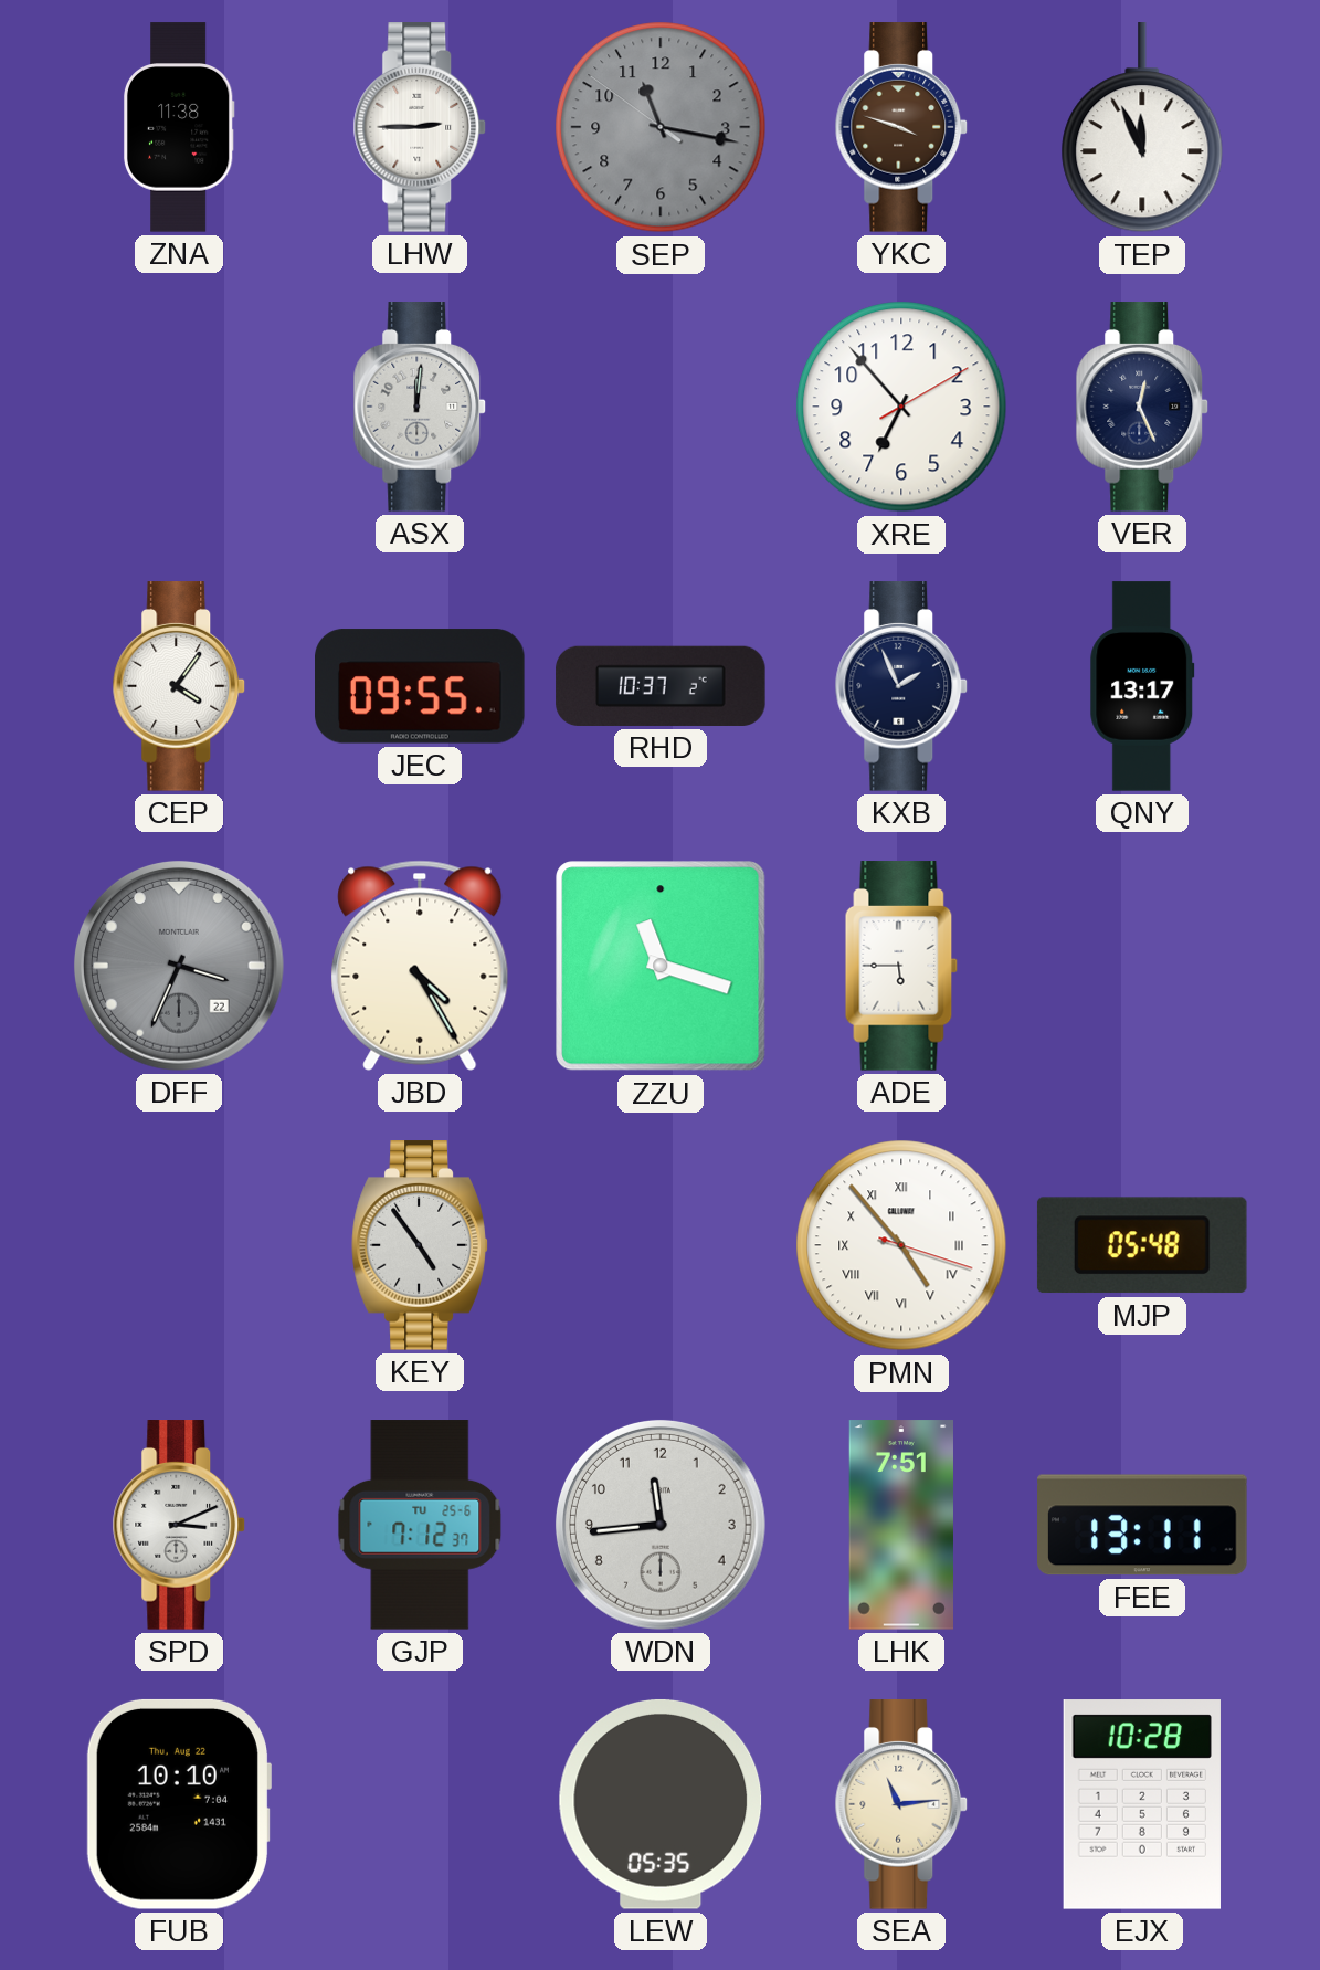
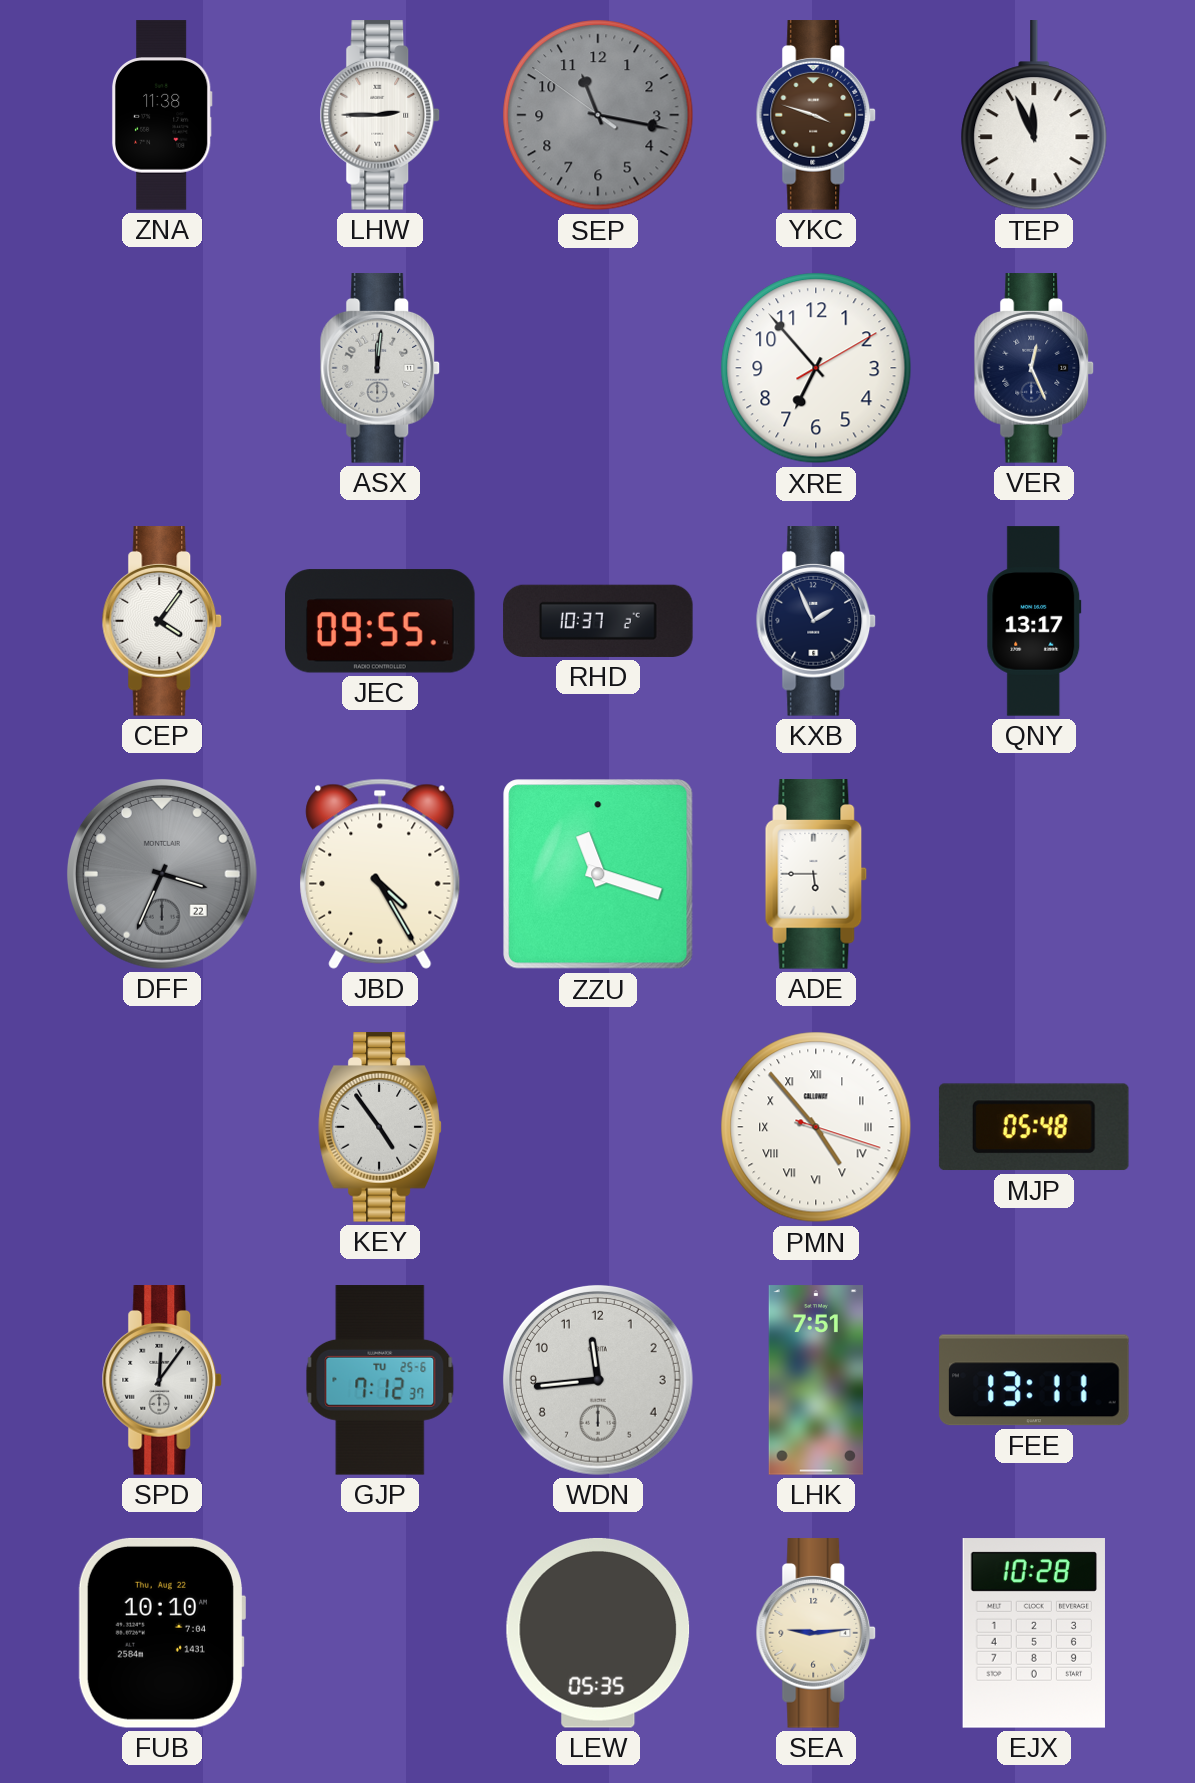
SPD: 3:11 -> 12:06 (162, 1380)
SEA: 11:14 -> 9:14 (816, 1633)
